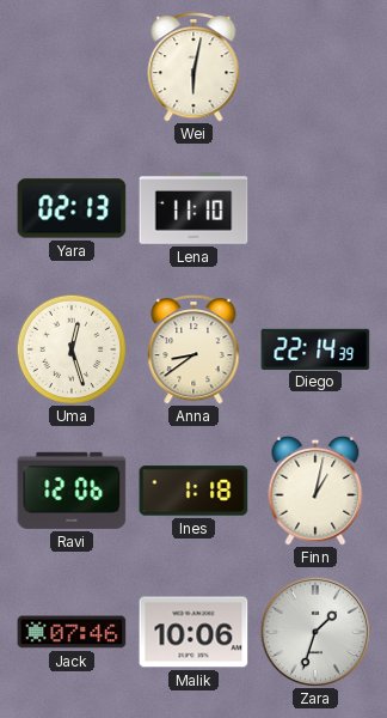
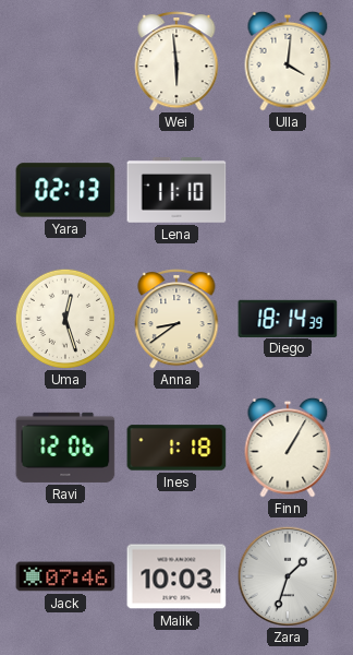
Wei: 6:02 -> 5:59 (176, 62)
Ulla: none -> 4:01 (288, 61)
Diego: 22:14 -> 18:14 (288, 318)
Finn: 1:02 -> 1:05 (288, 448)
Malik: 10:06 -> 10:03 (176, 576)
